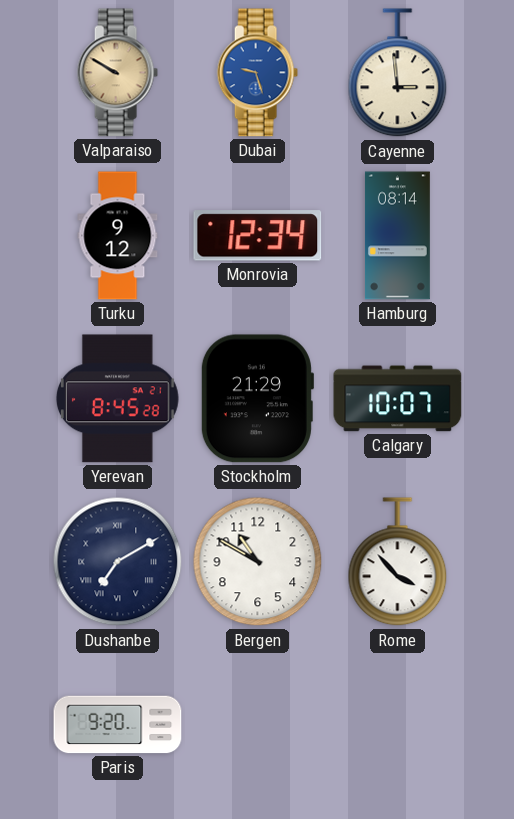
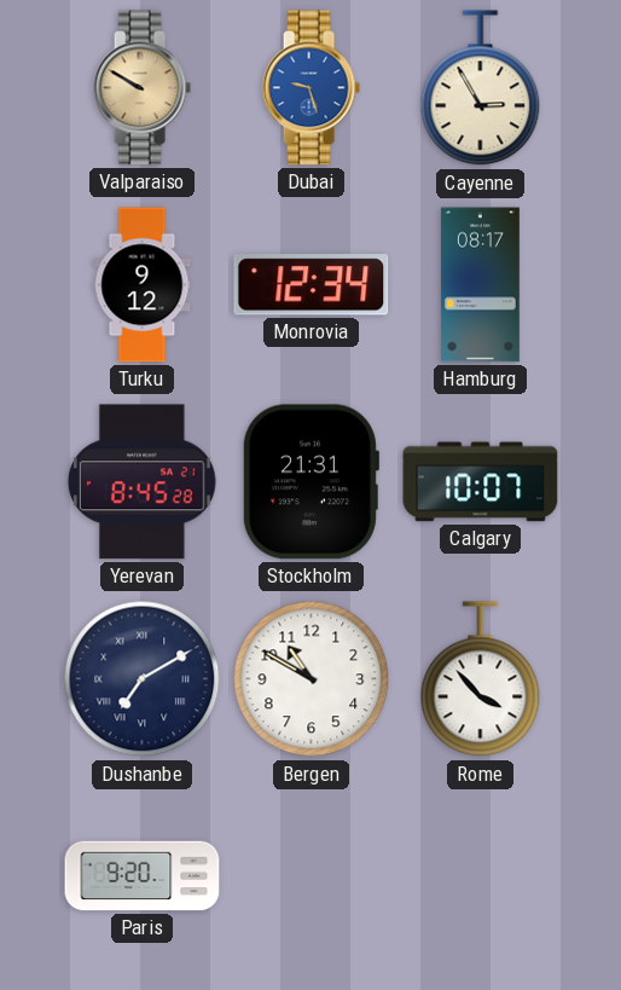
Cayenne: 2:59 -> 2:55 (481, 88)
Hamburg: 08:14 -> 08:17 (480, 285)
Stockholm: 21:29 -> 21:31 (310, 482)
